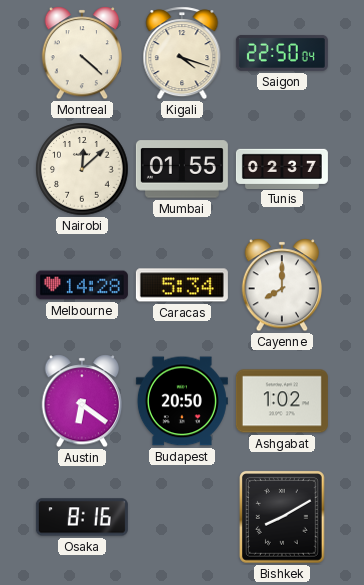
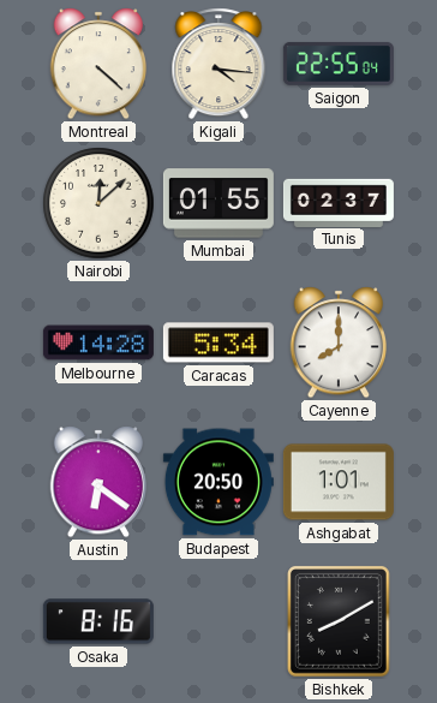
Kigali: 4:18 -> 4:16 (218, 64)
Saigon: 22:50 -> 22:55 (339, 64)
Ashgabat: 1:02 -> 1:01 (339, 482)
